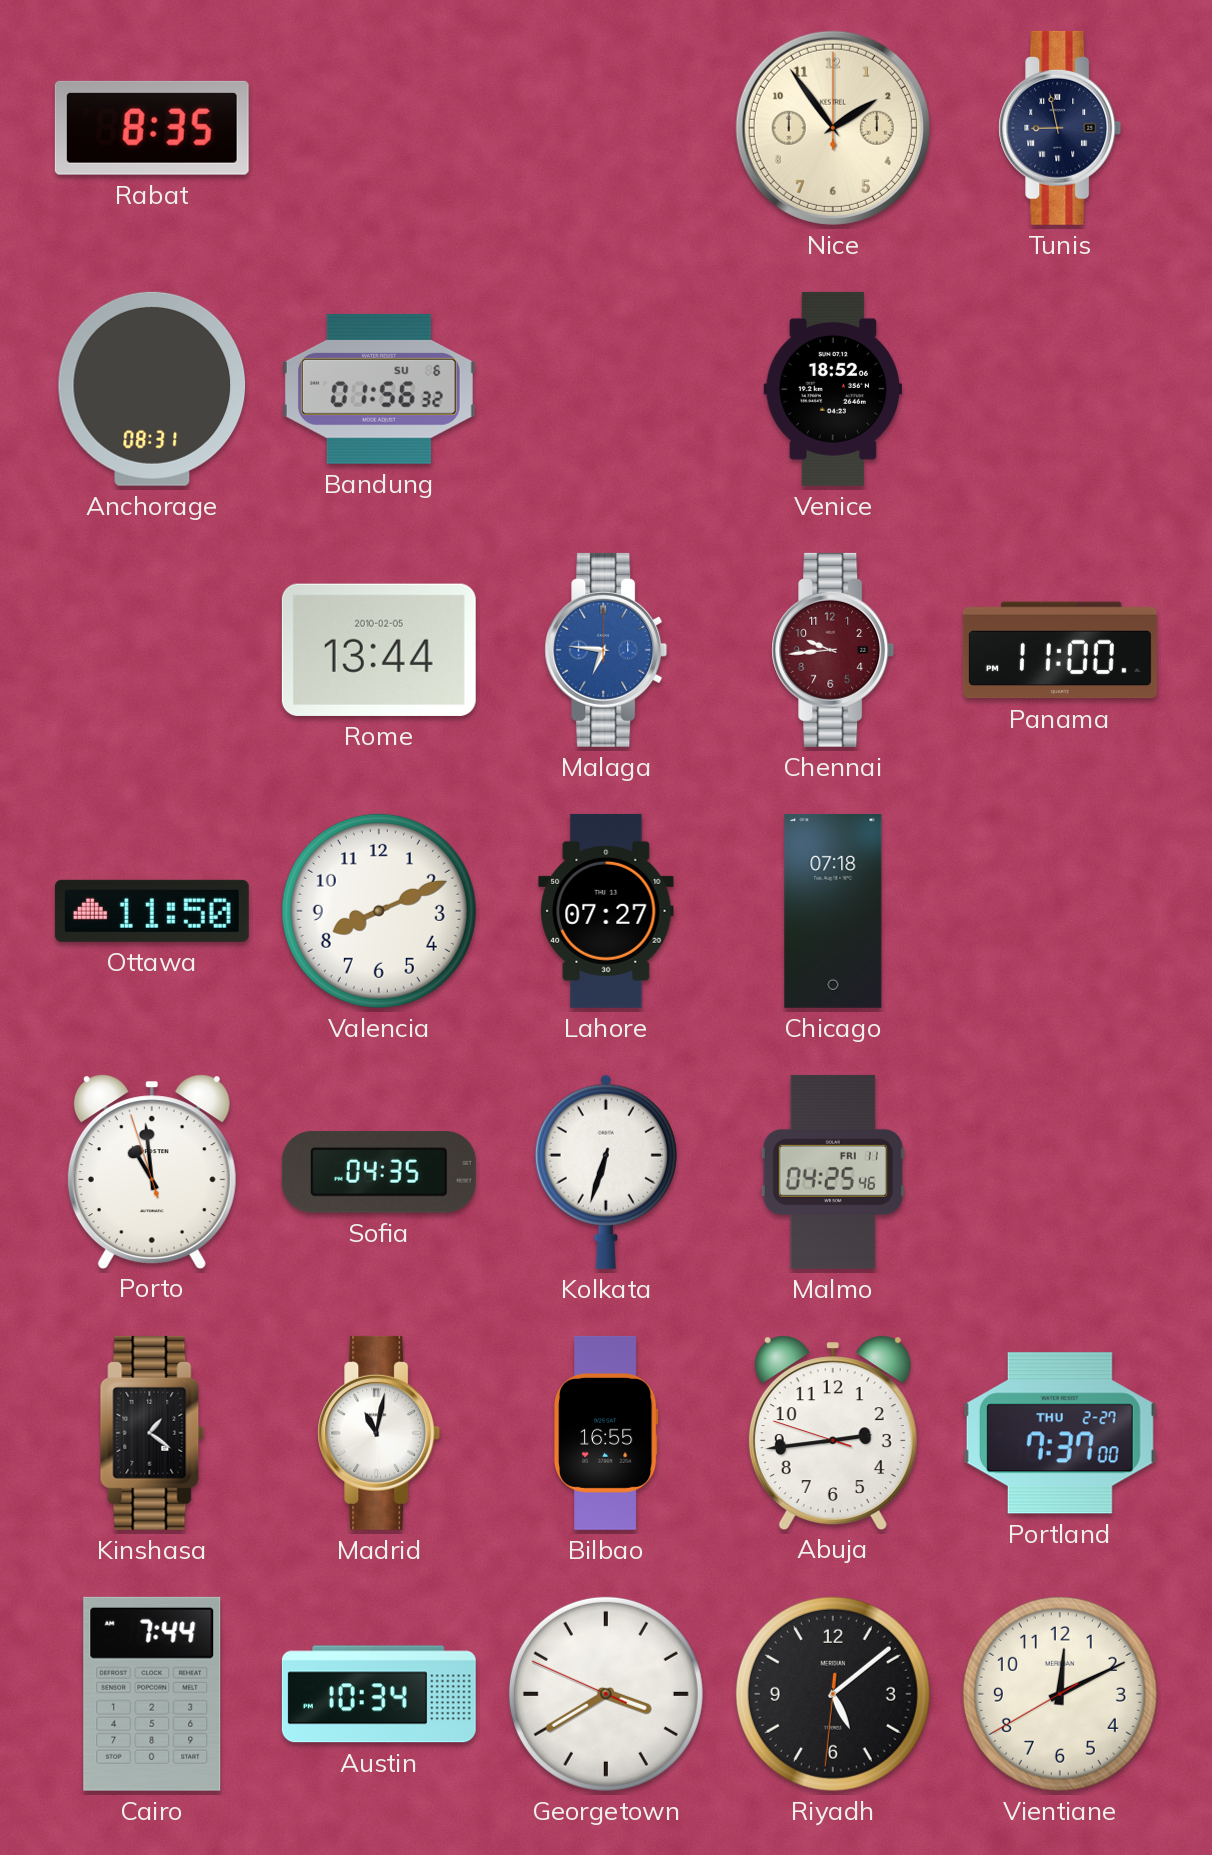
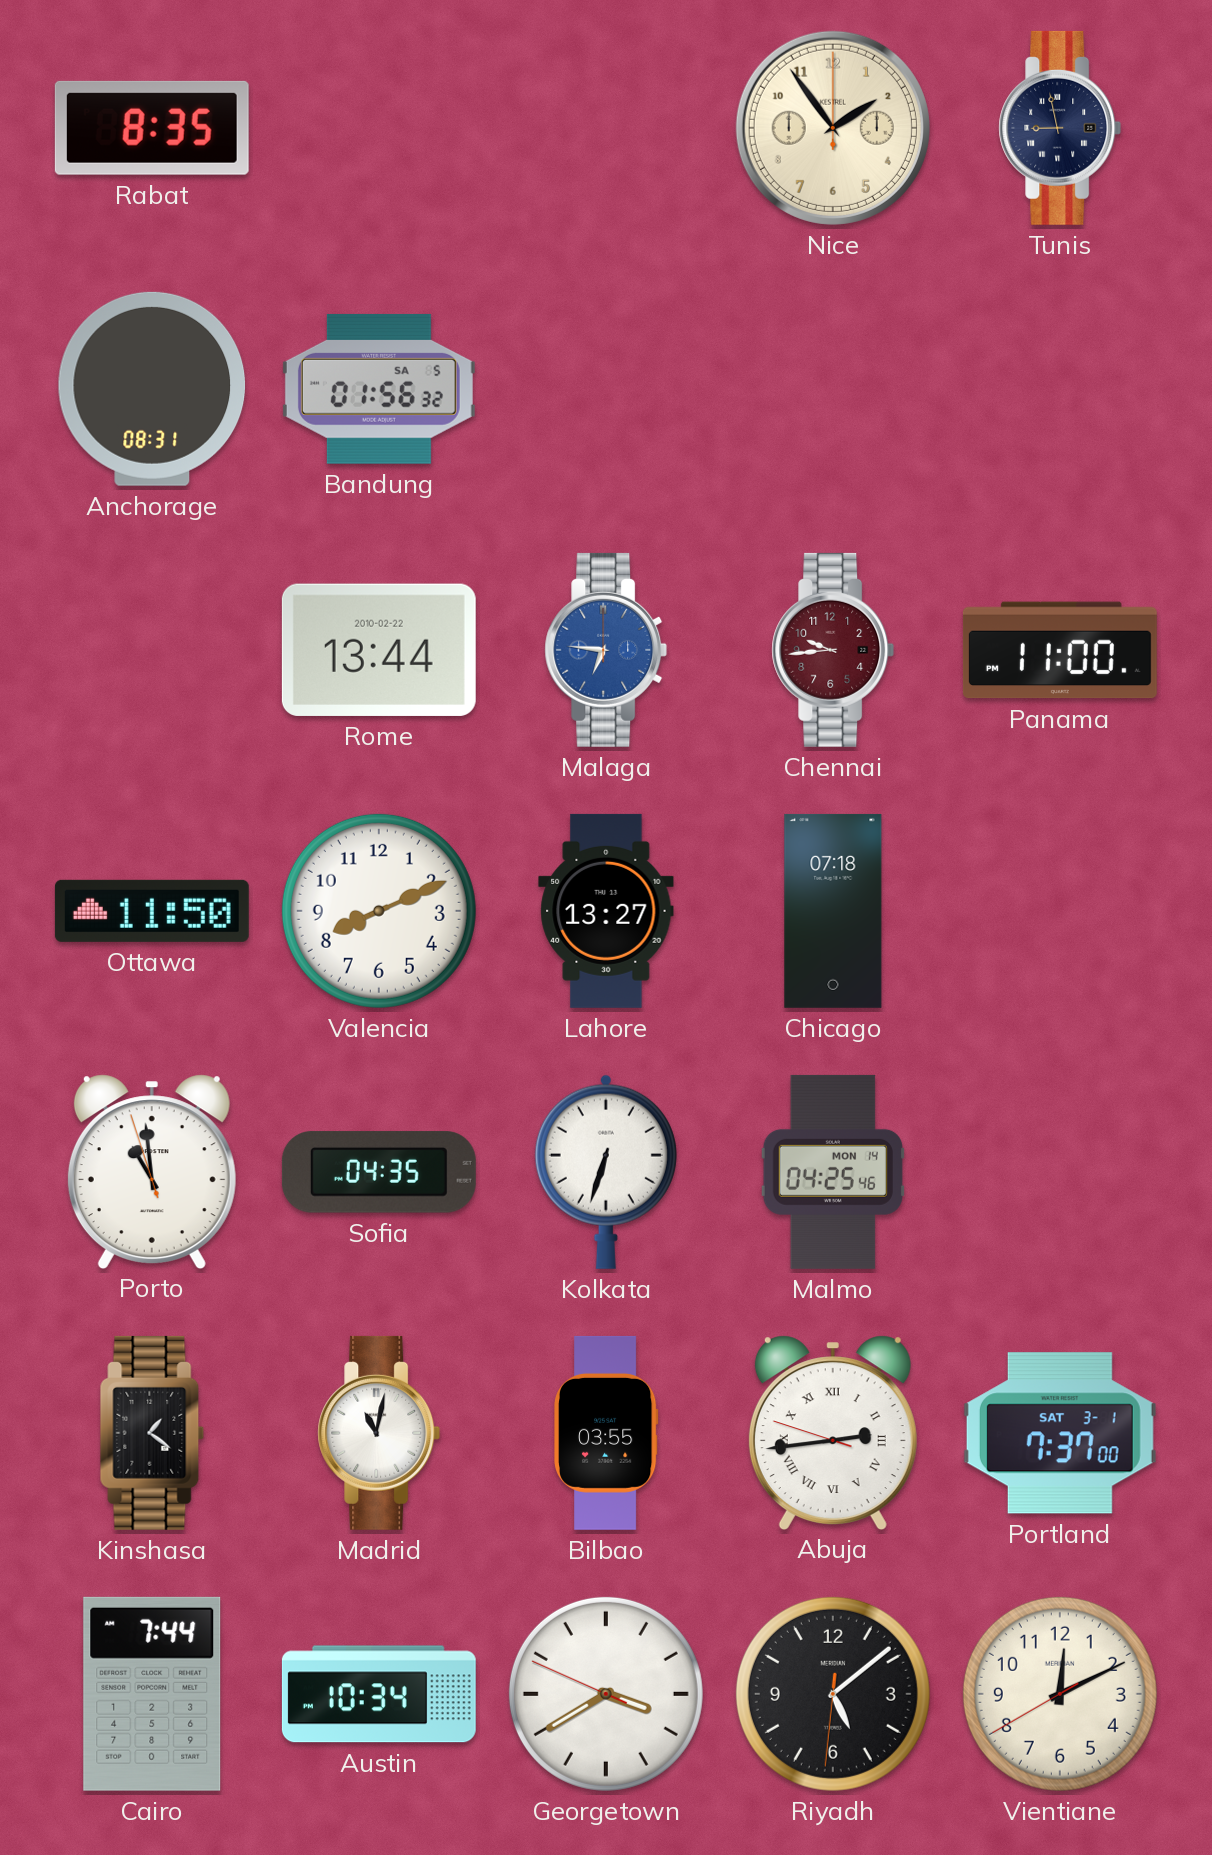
Bandung date: SU 6 -> SA 5 (379, 389)
Venice: 18:52 -> none (833, 389)
Rome date: 2010-02-05 -> 2010-02-22 (379, 650)
Lahore: 07:27 -> 13:27 (606, 911)
Malmo date: FRI 11 -> MON 14 (833, 1172)
Bilbao: 16:55 -> 03:55 (607, 1433)
Abuja numerals: Arabic -> Roman (833, 1432)
Portland date: THU 2-27 -> SAT 3-1 (1060, 1433)
